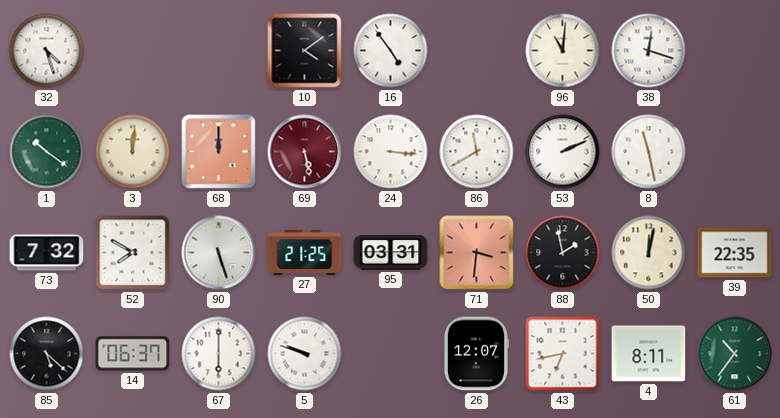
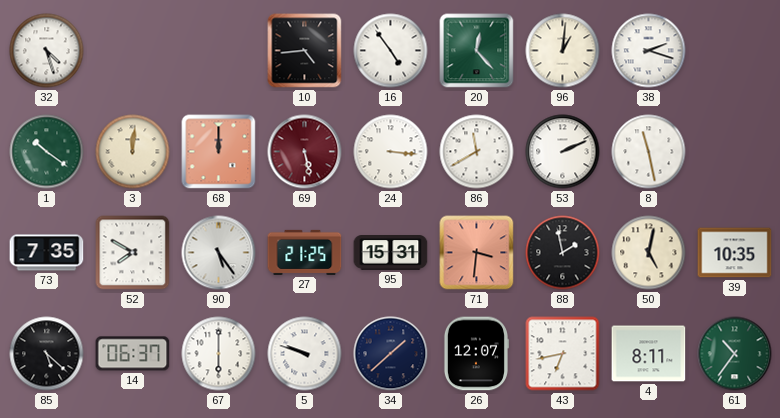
10: 4:09 -> 4:44 (305, 51)
20: none -> 12:23 (477, 51)
96: 11:01 -> 1:01 (563, 51)
38: 12:18 -> 2:18 (649, 51)
73: 7:32 -> 7:35 (47, 253)
90: 5:27 -> 5:24 (219, 253)
95: 03:31 -> 15:31 (391, 253)
50: 12:02 -> 5:02 (649, 253)
39: 22:35 -> 10:35 (735, 253)
34: none -> 1:38 (391, 354)
